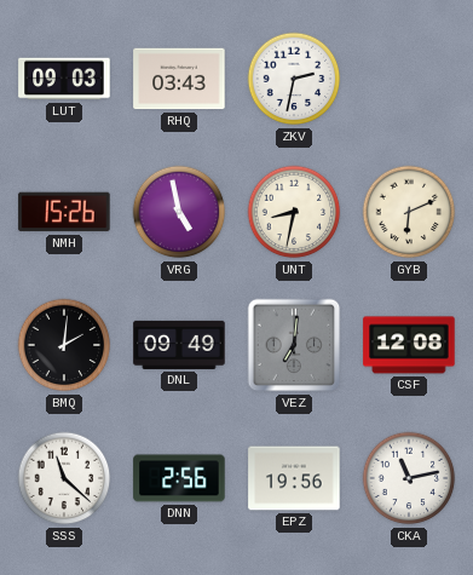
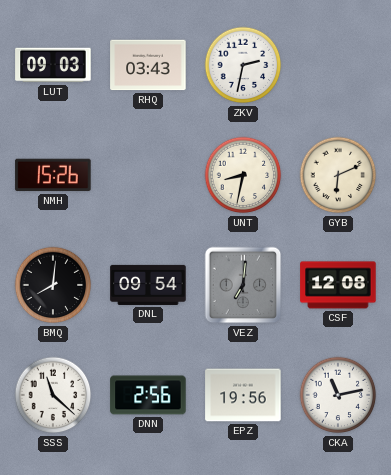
VRG: 4:58 -> none (179, 212)
BMQ: 2:01 -> 8:01 (53, 285)
DNL: 09:49 -> 09:54 (148, 285)
